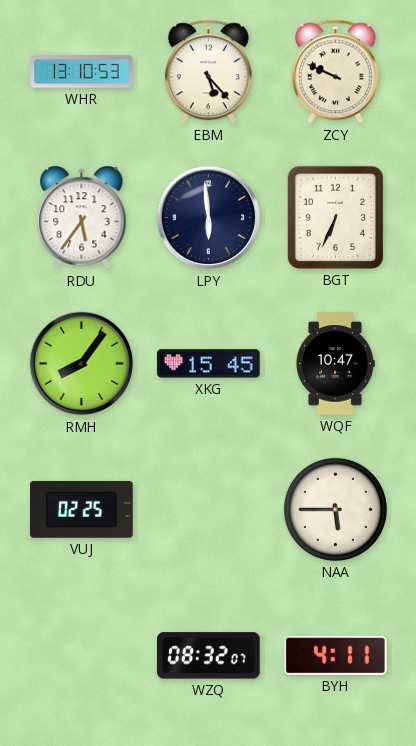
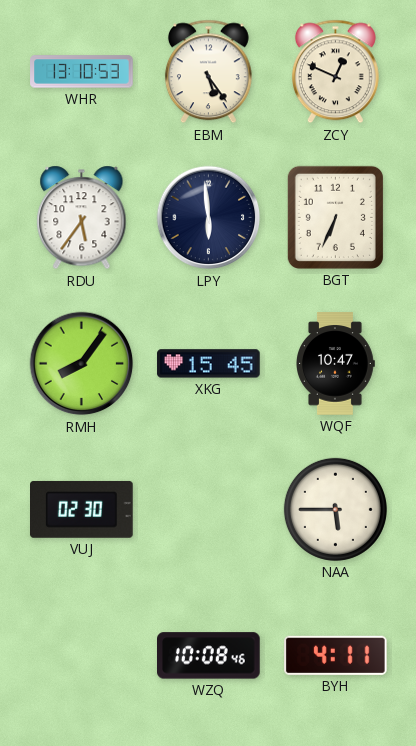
EBM: 5:23 -> 5:24 (208, 72)
ZCY: 9:49 -> 12:49 (335, 72)
VUJ: 02:25 -> 02:30 (82, 509)
WZQ: 08:32 -> 10:08 (209, 656)
